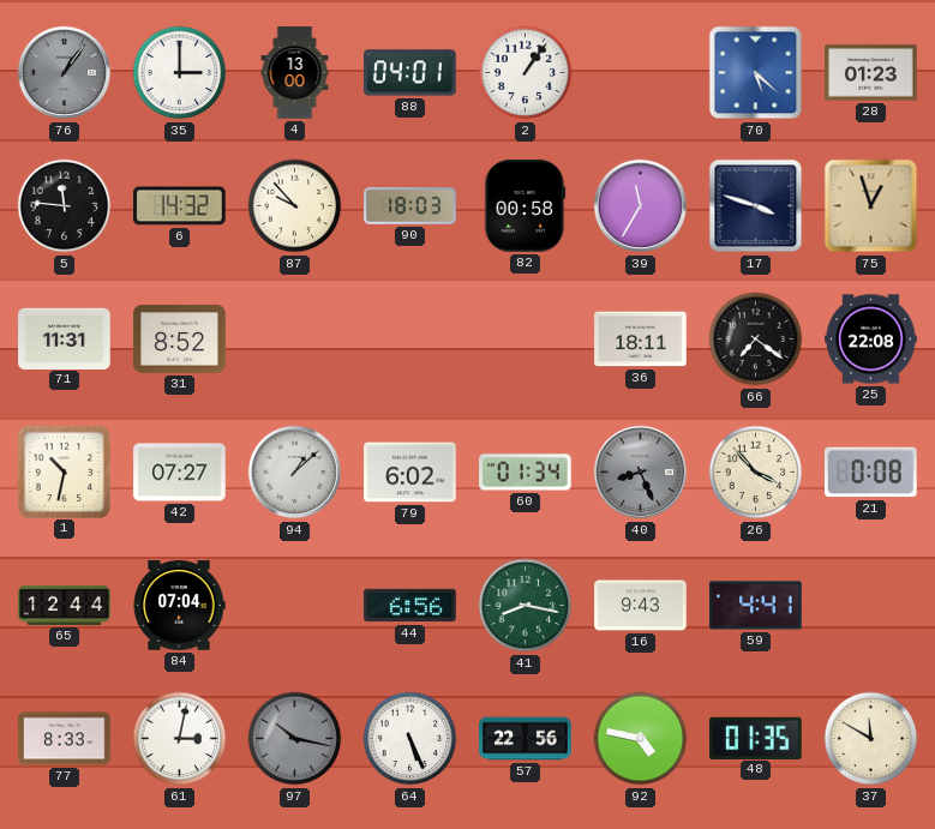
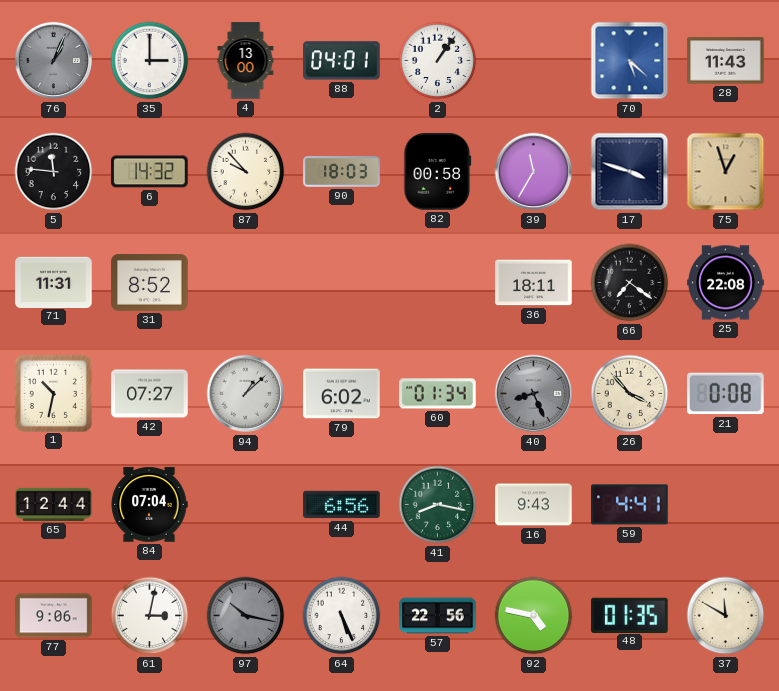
76: 1:06 -> 1:04 (54, 61)
28: 01:23 -> 11:43 (726, 61)
77: 8:33 -> 9:06 (54, 616)
